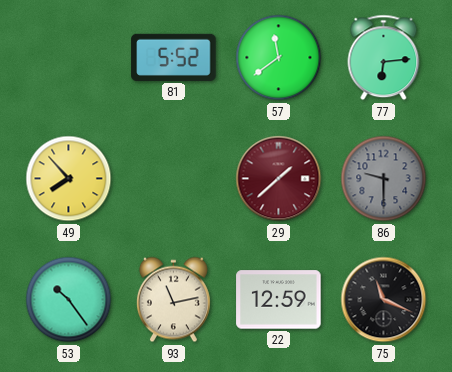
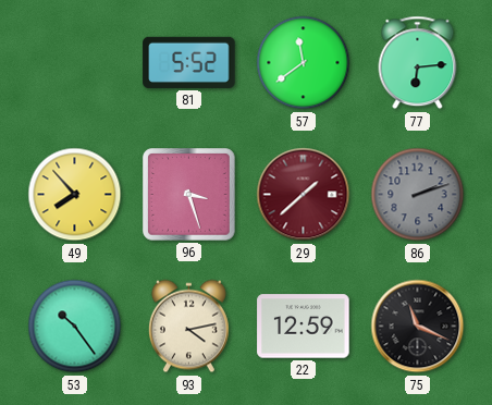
96: none -> 3:27 (189, 195)
86: 9:30 -> 2:12 (418, 195)
93: 11:13 -> 4:13 (188, 327)
